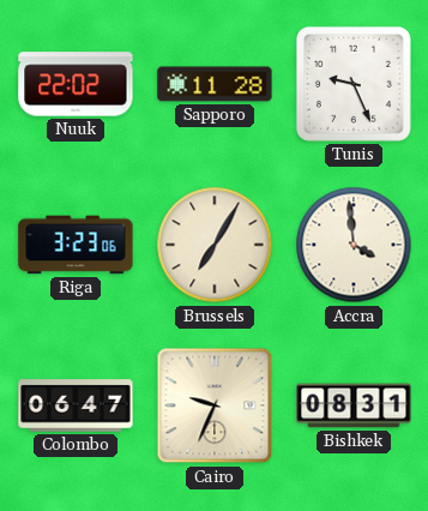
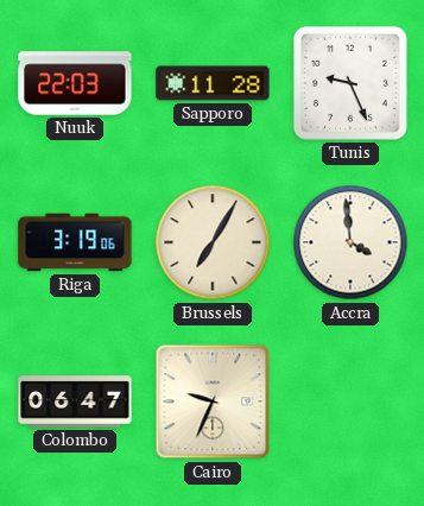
Nuuk: 22:02 -> 22:03 (75, 83)
Riga: 3:23 -> 3:19 (75, 242)
Bishkek: 08:31 -> none (354, 405)
